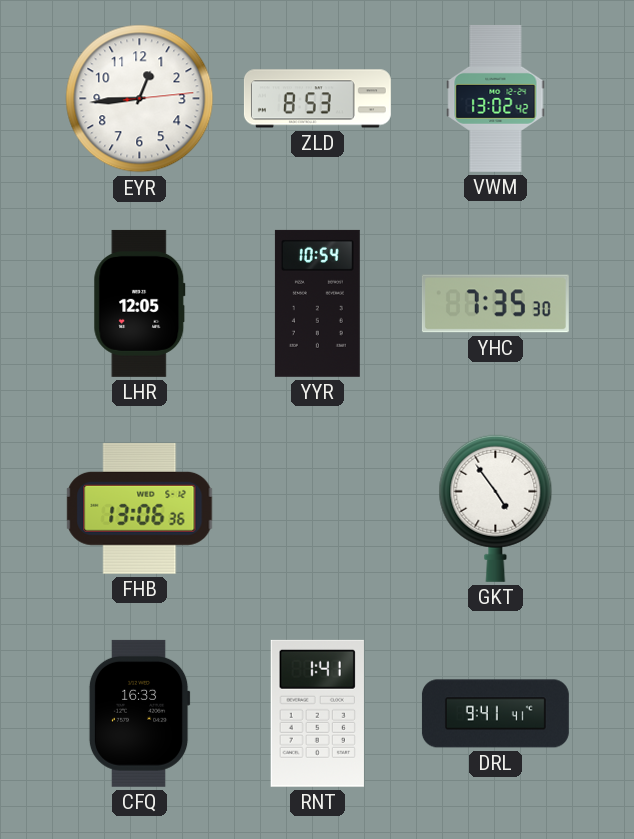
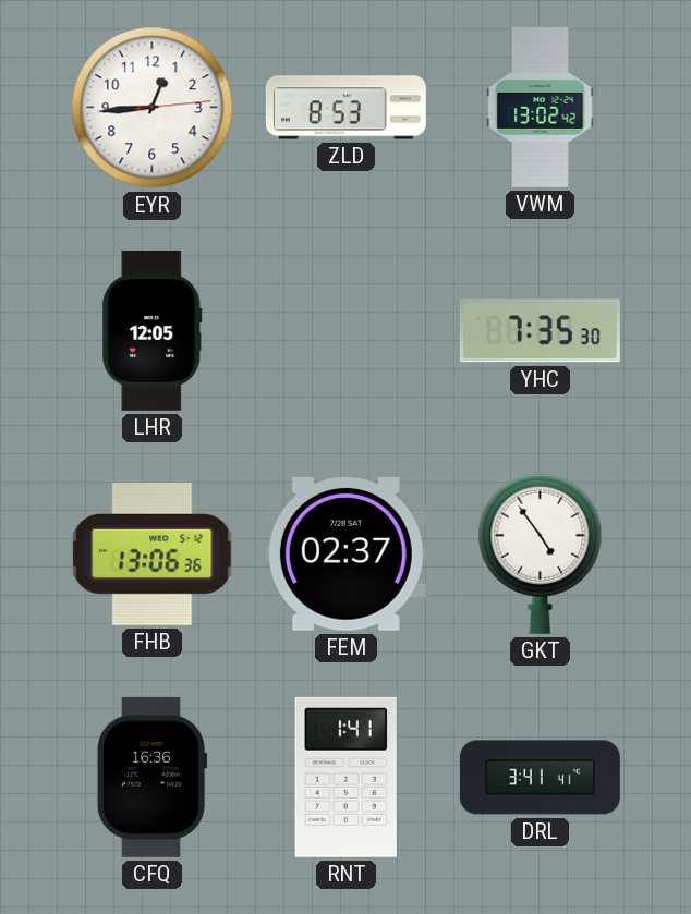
YYR: 10:54 -> none (317, 303)
FEM: none -> 02:37 (346, 553)
CFQ: 16:33 -> 16:36 (151, 777)
DRL: 9:41 -> 3:41 (540, 778)
